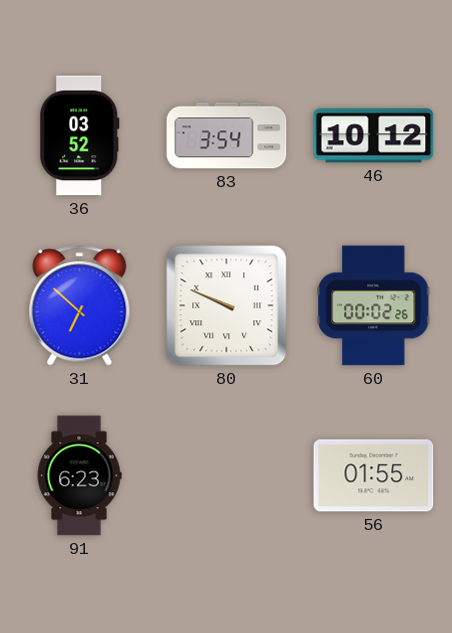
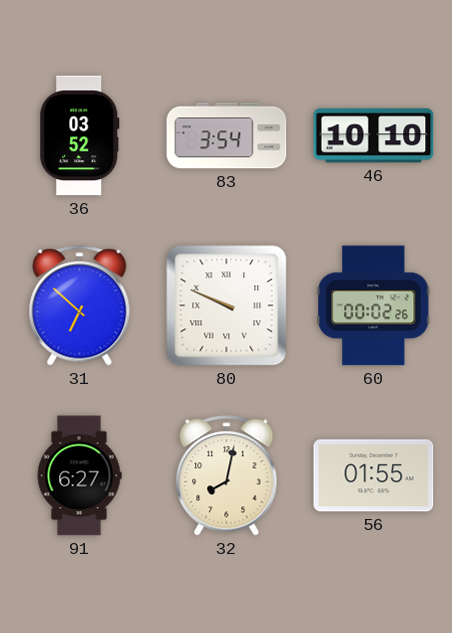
46: 10:12 -> 10:10 (374, 136)
91: 6:23 -> 6:27 (79, 476)
32: none -> 8:02 (227, 476)
